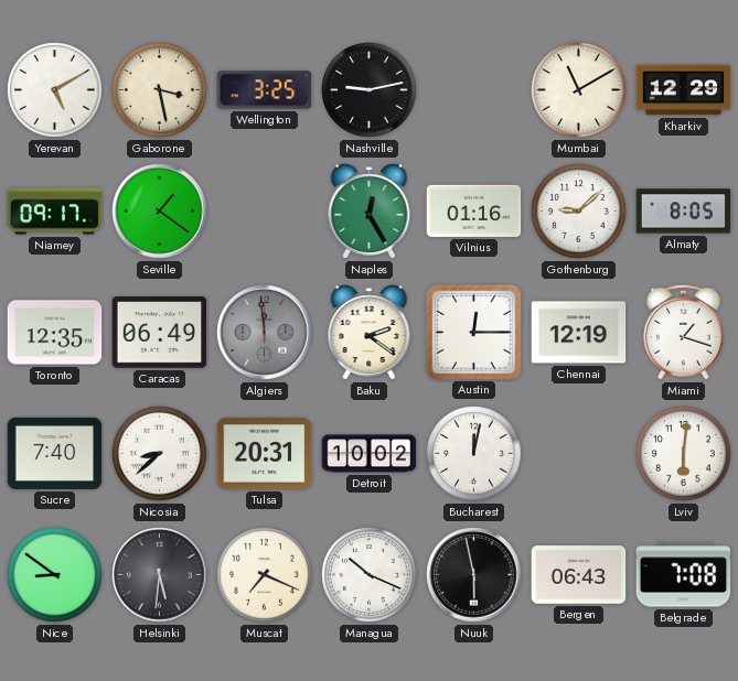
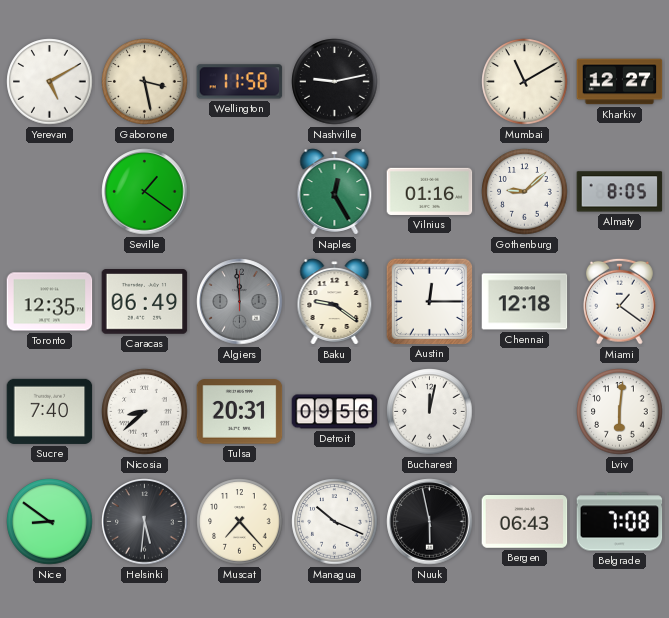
Wellington: 3:25 -> 11:58 (240, 82)
Kharkiv: 12:29 -> 12:27 (620, 82)
Niamey: 09:17 -> none (55, 212)
Baku: 2:21 -> 9:21 (335, 302)
Chennai: 12:19 -> 12:18 (525, 302)
Miami: 1:18 -> 1:21 (619, 301)
Detroit: 10:02 -> 09:56 (335, 412)
Muscat: 7:19 -> 7:23 (240, 522)
